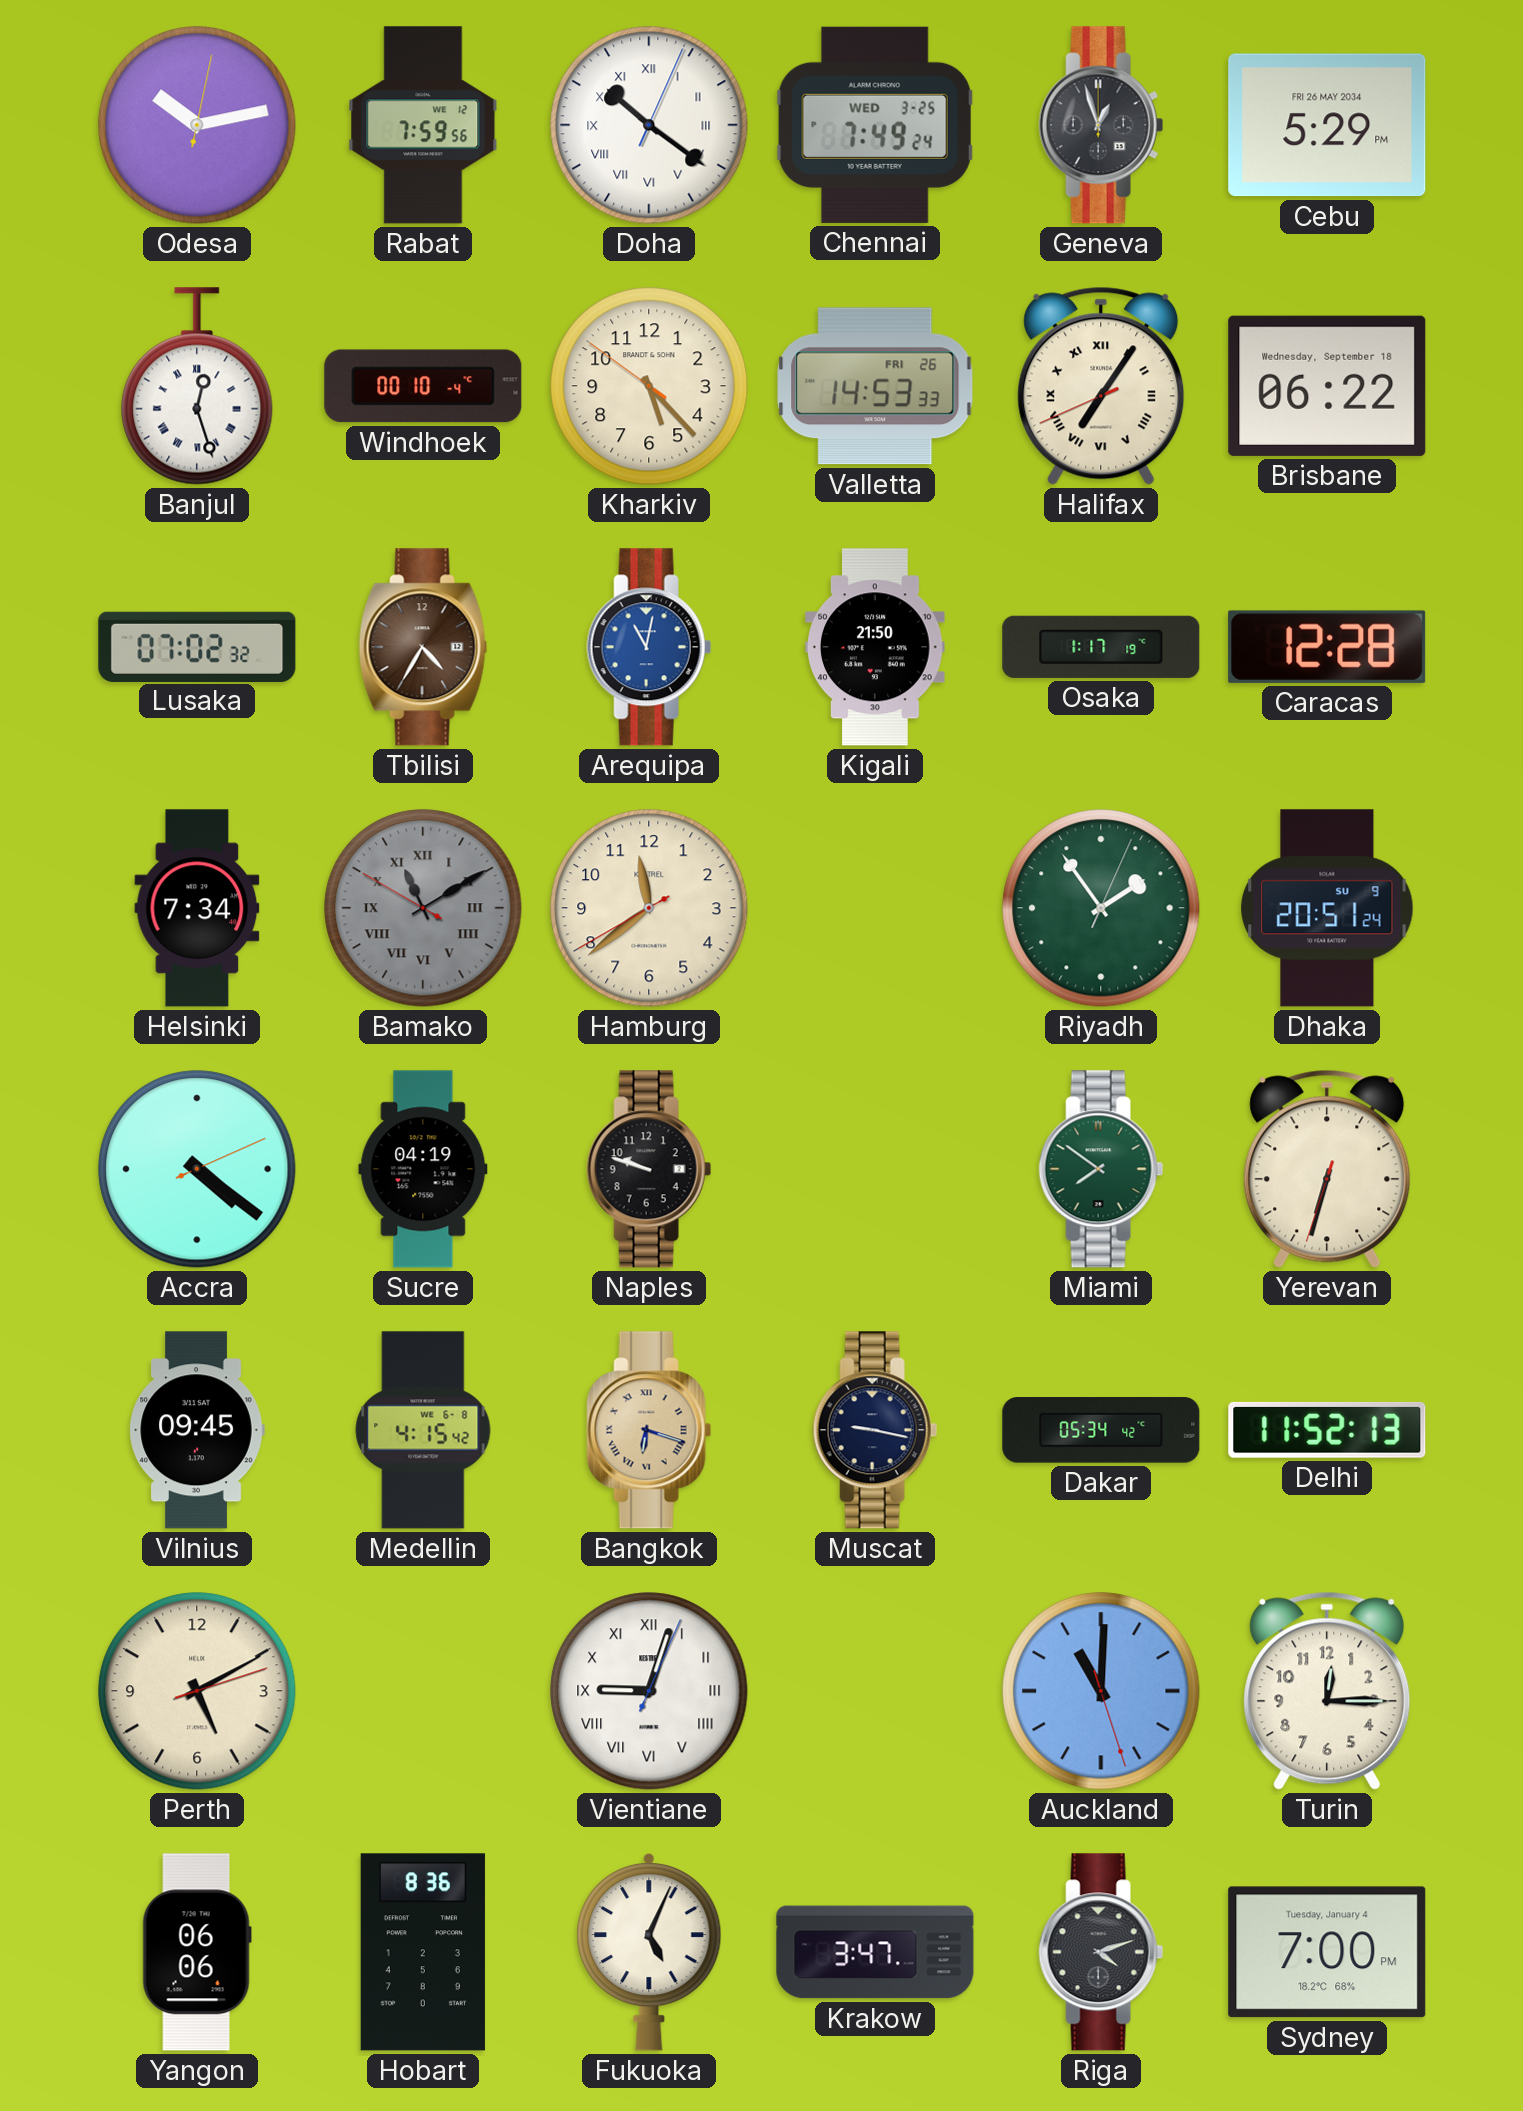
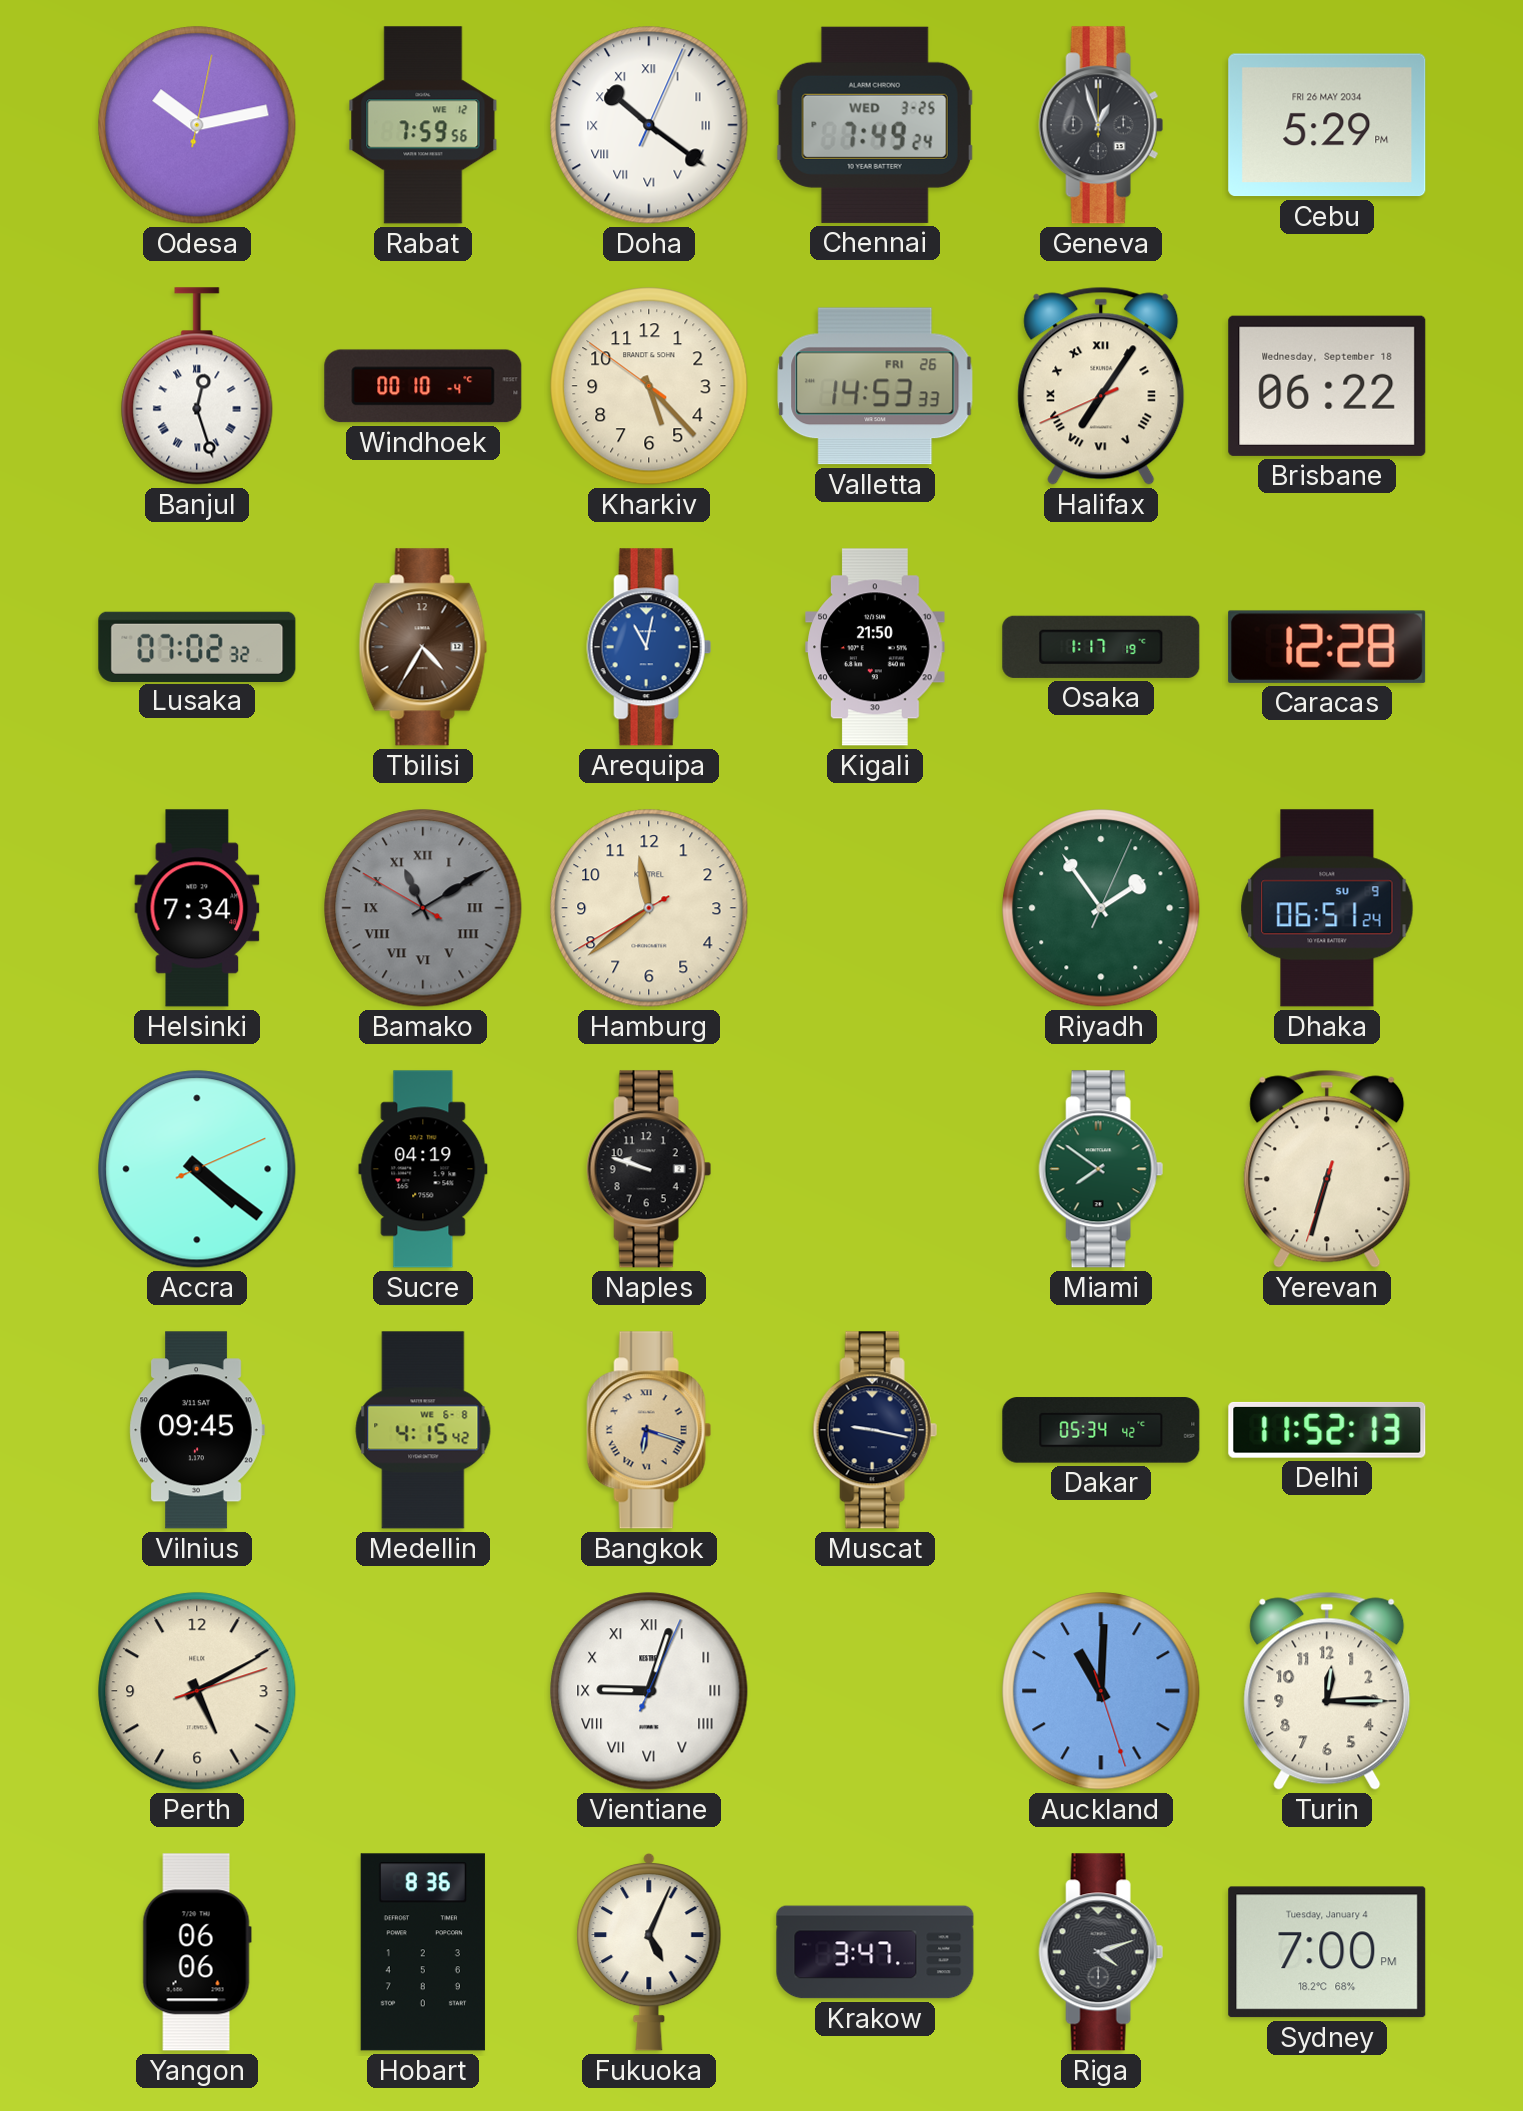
Dhaka: 20:51 -> 06:51 (1327, 908)
